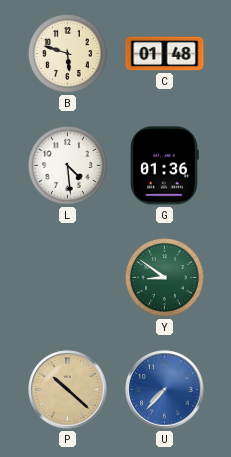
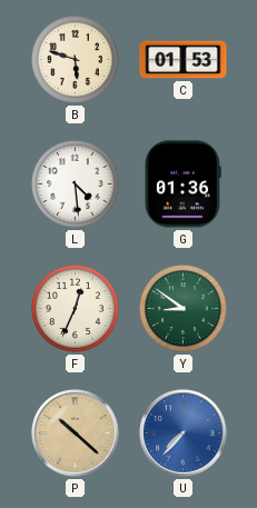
C: 01:48 -> 01:53 (184, 60)
F: none -> 12:34 (75, 308)
